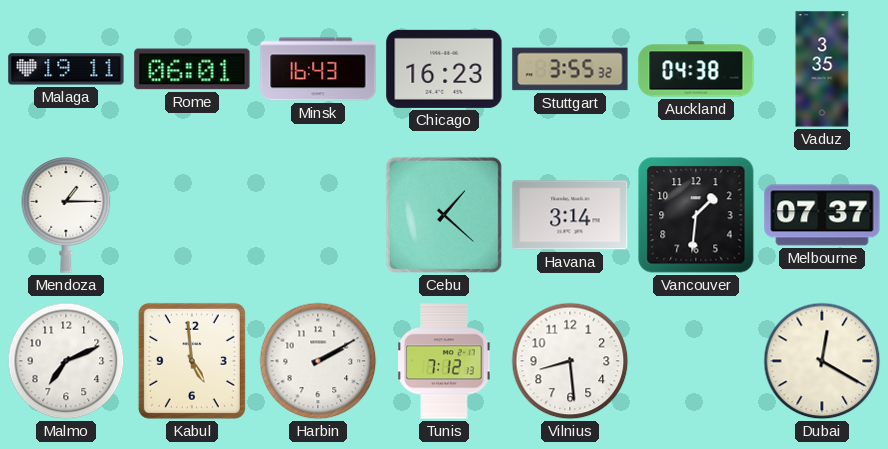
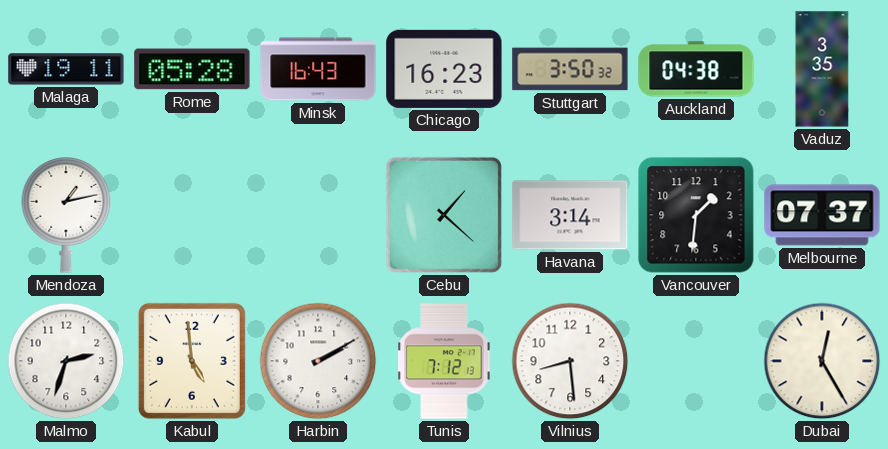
Rome: 06:01 -> 05:28 (192, 69)
Stuttgart: 3:55 -> 3:50 (570, 69)
Mendoza: 1:15 -> 1:13 (66, 216)
Malmo: 7:11 -> 2:33 (66, 361)
Dubai: 12:20 -> 12:25 (822, 361)
